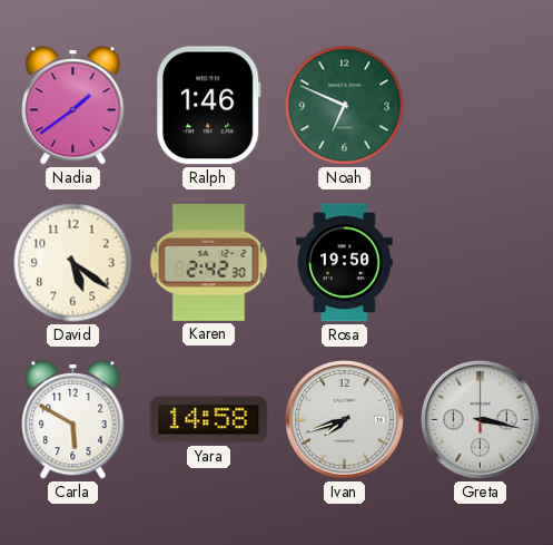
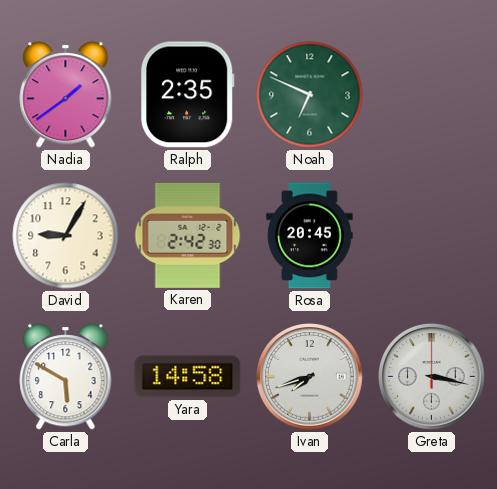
Ralph: 1:46 -> 2:35 (187, 95)
David: 5:21 -> 9:05 (66, 236)
Rosa: 19:50 -> 20:45 (310, 236)
